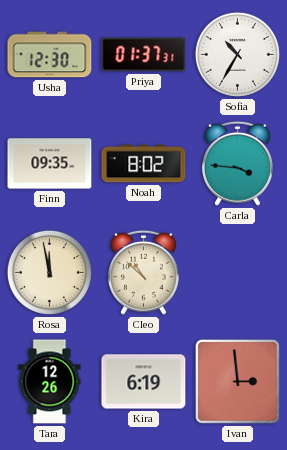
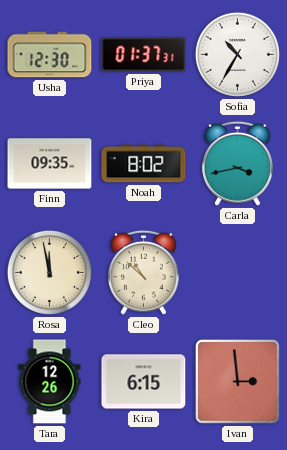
Carla: 3:46 -> 3:43 (237, 163)
Kira: 6:19 -> 6:15 (144, 382)
